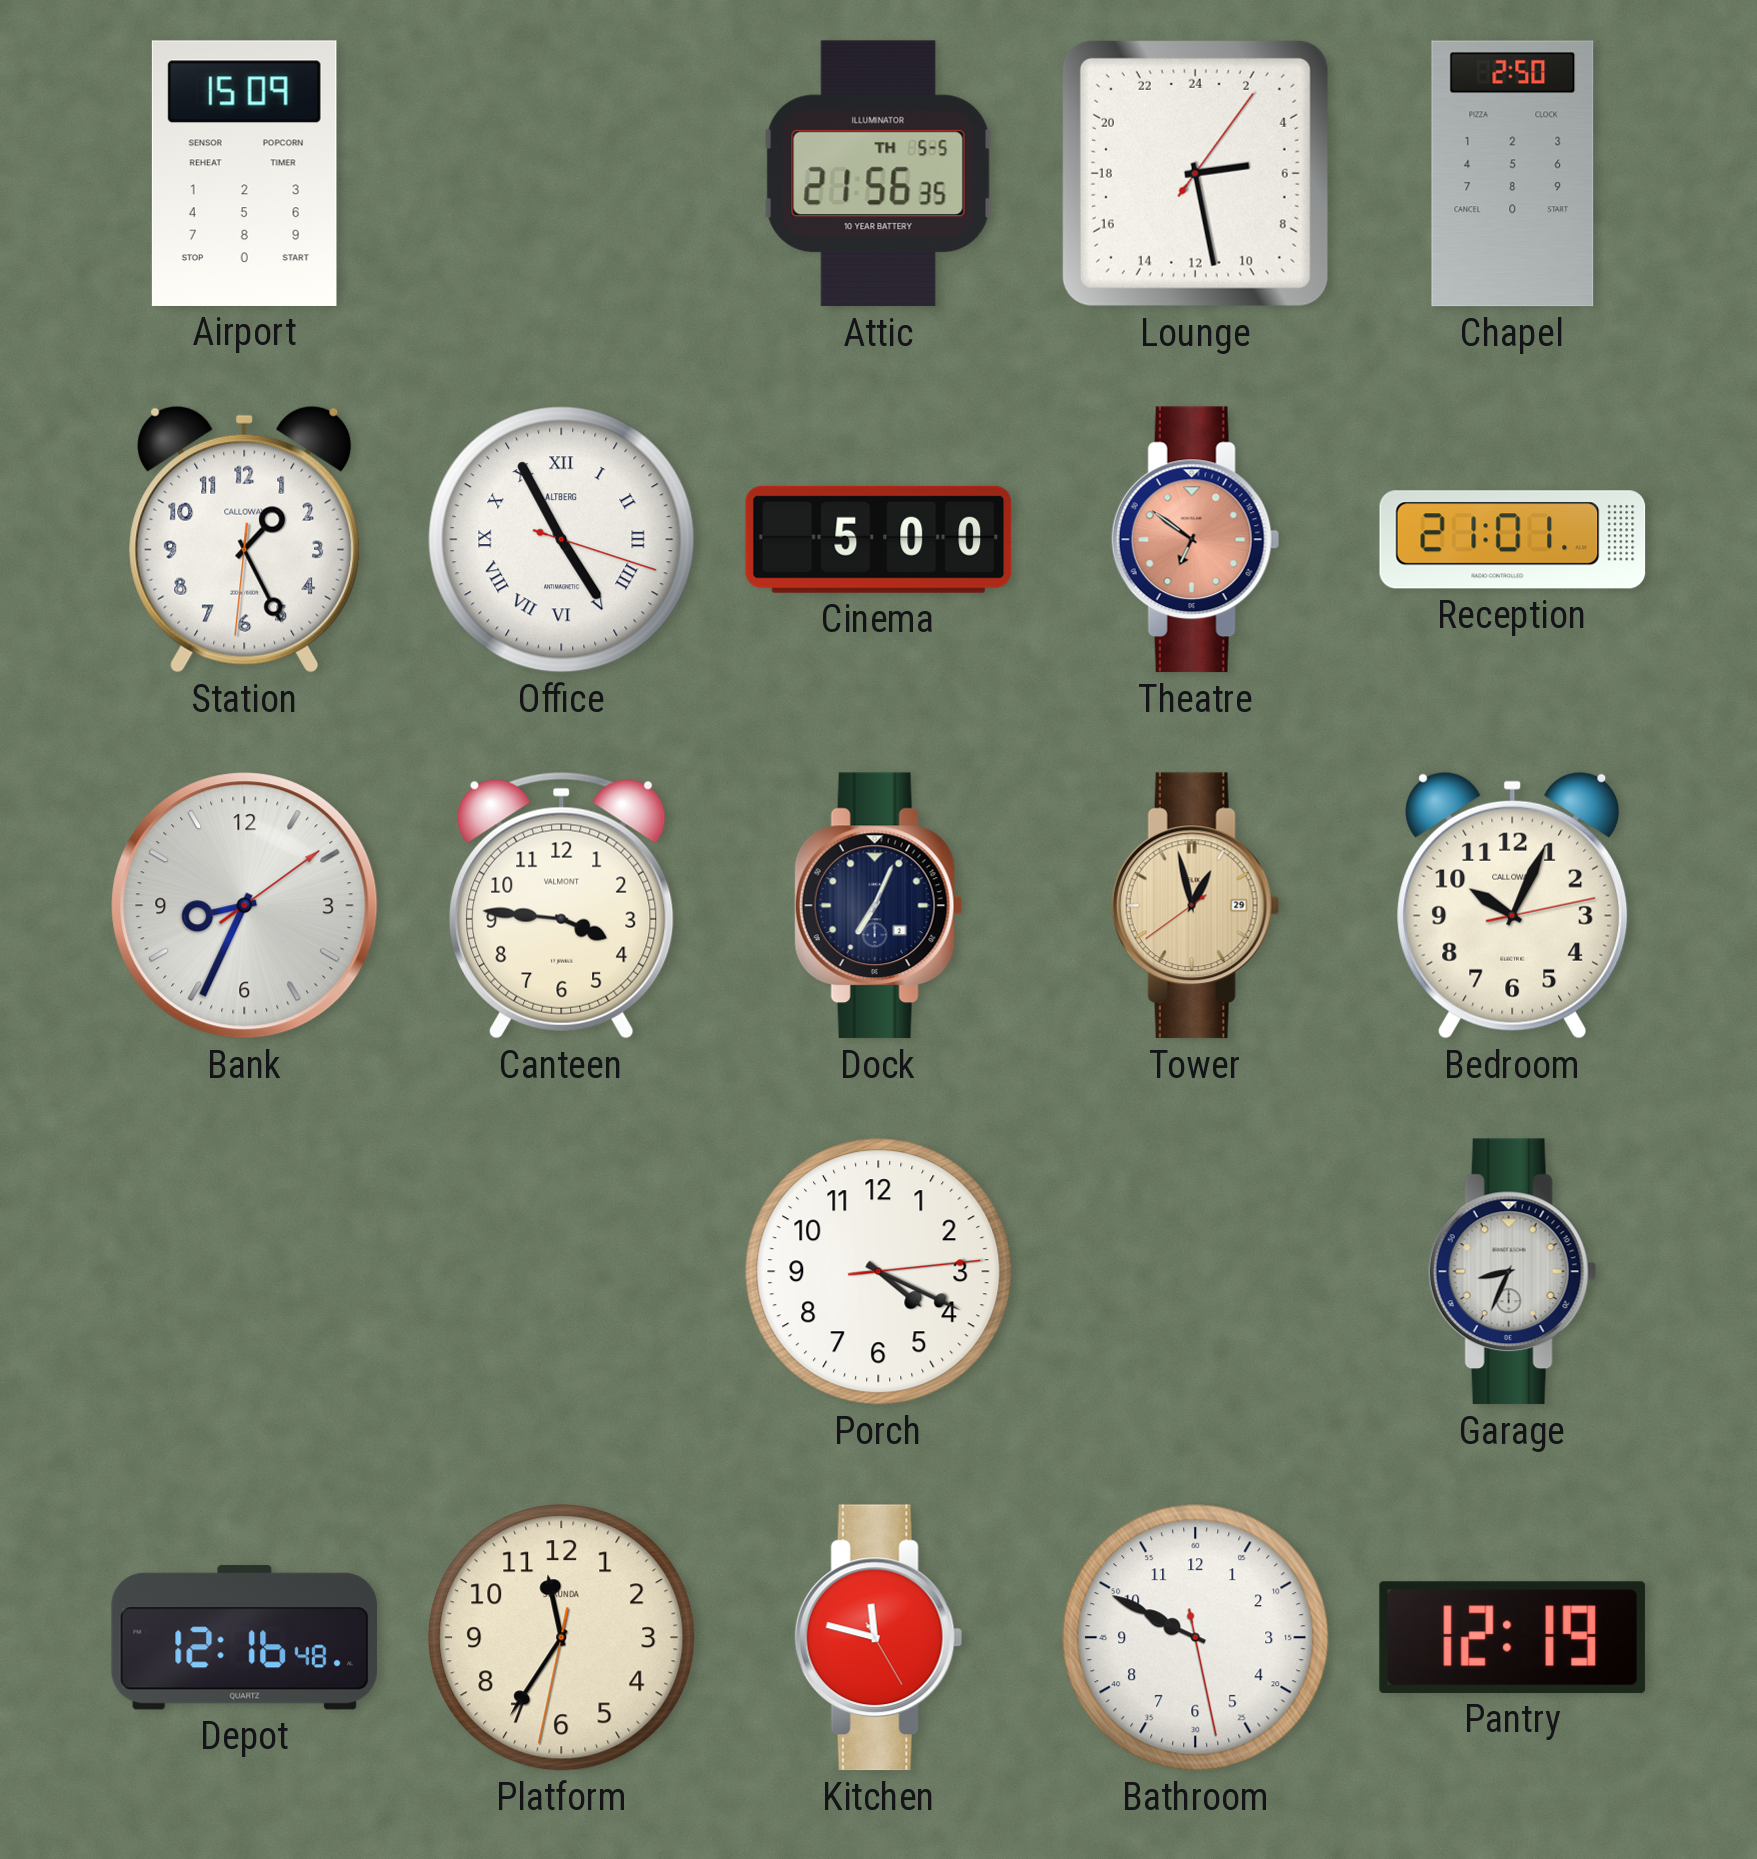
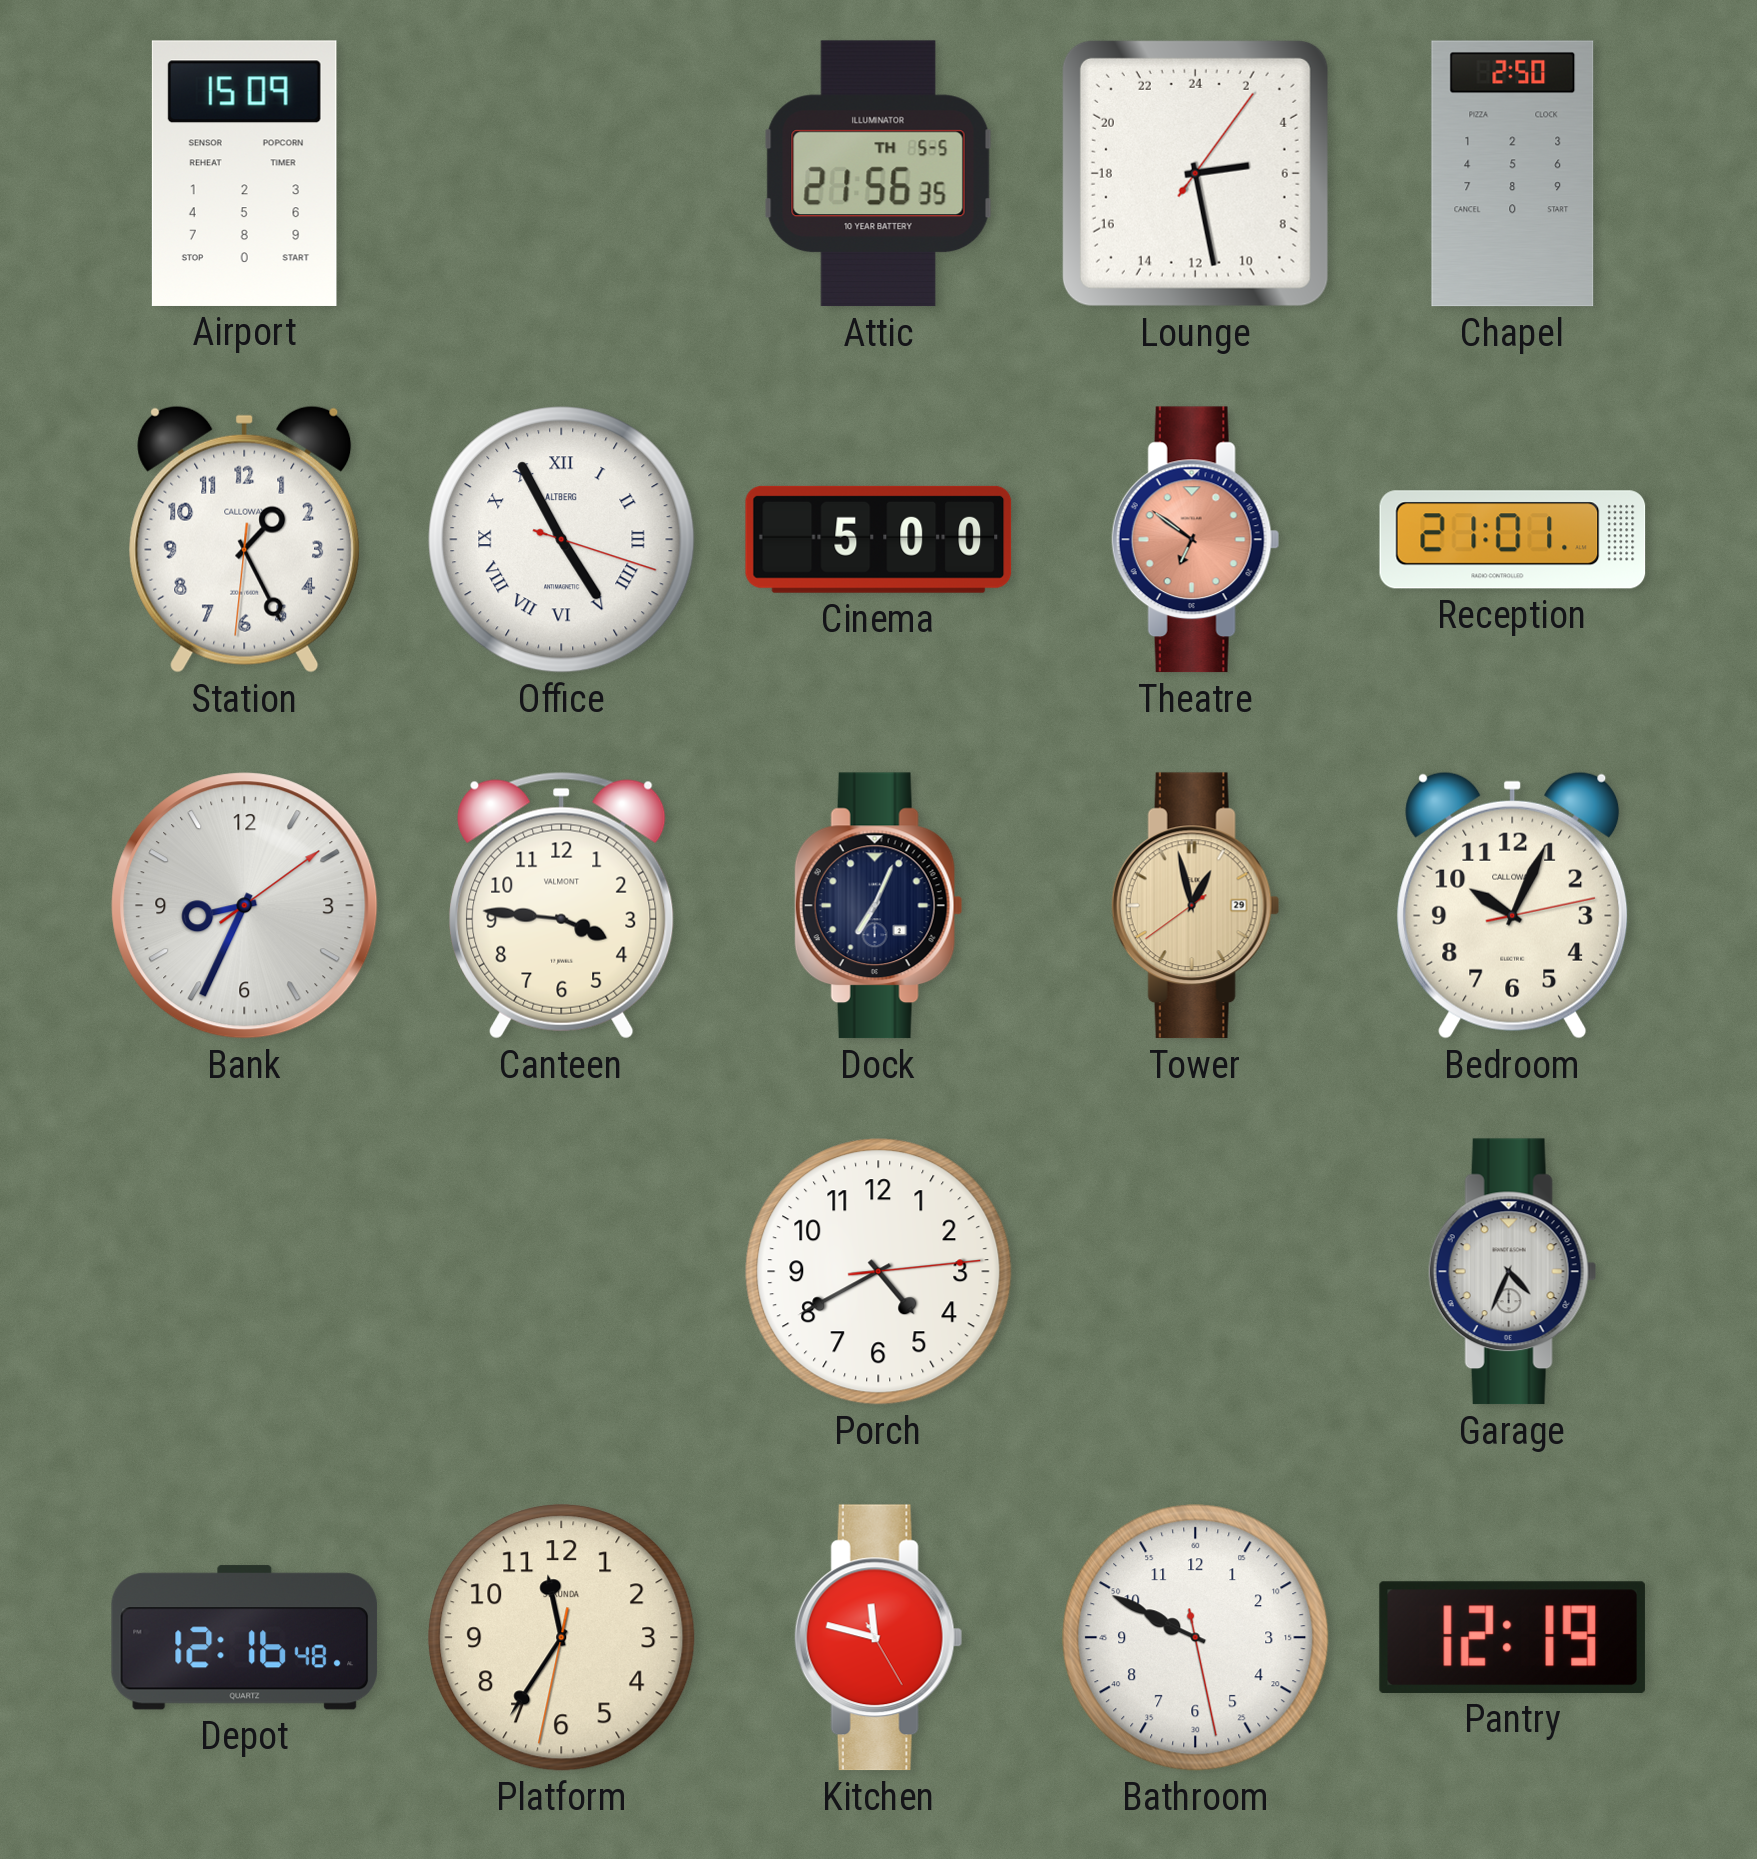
Porch: 4:19 -> 4:40 (879, 1272)
Garage: 8:34 -> 4:34 (1512, 1272)
